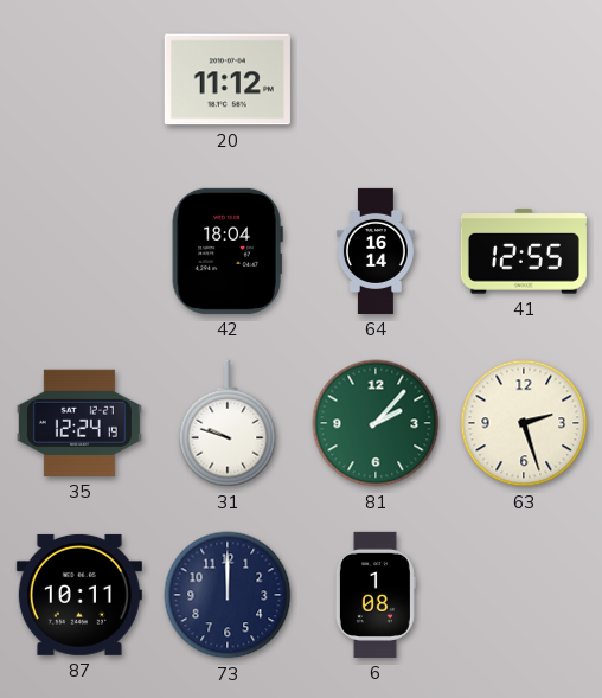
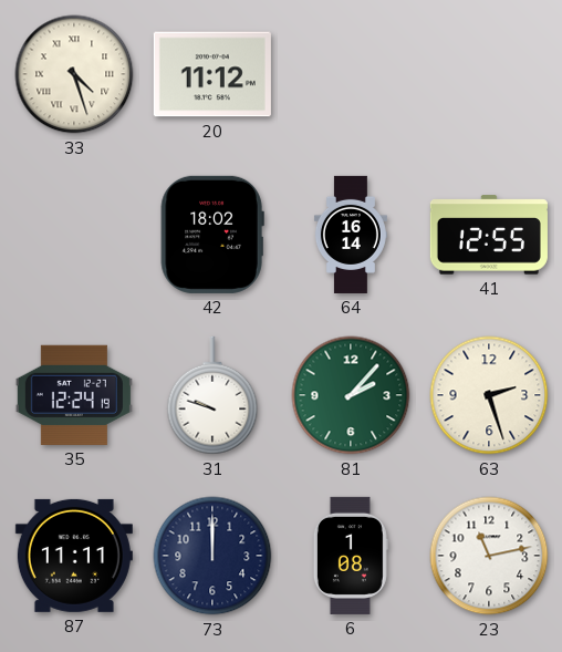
33: none -> 4:27 (74, 74)
42: 18:04 -> 18:02 (212, 235)
87: 10:11 -> 11:11 (74, 556)
23: none -> 11:13 (489, 556)
